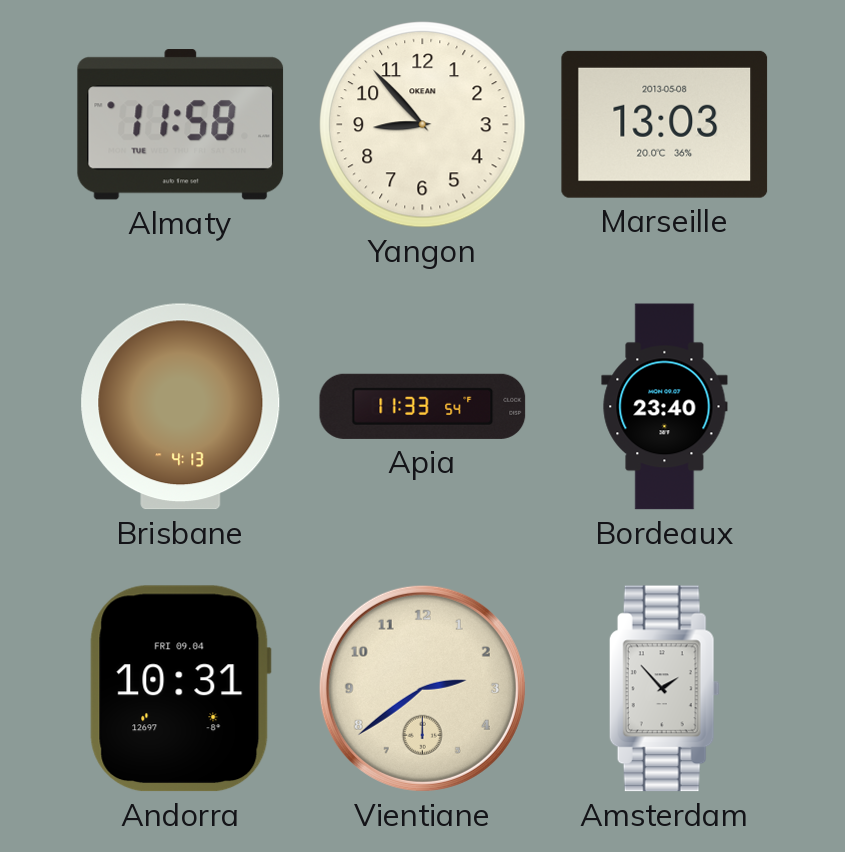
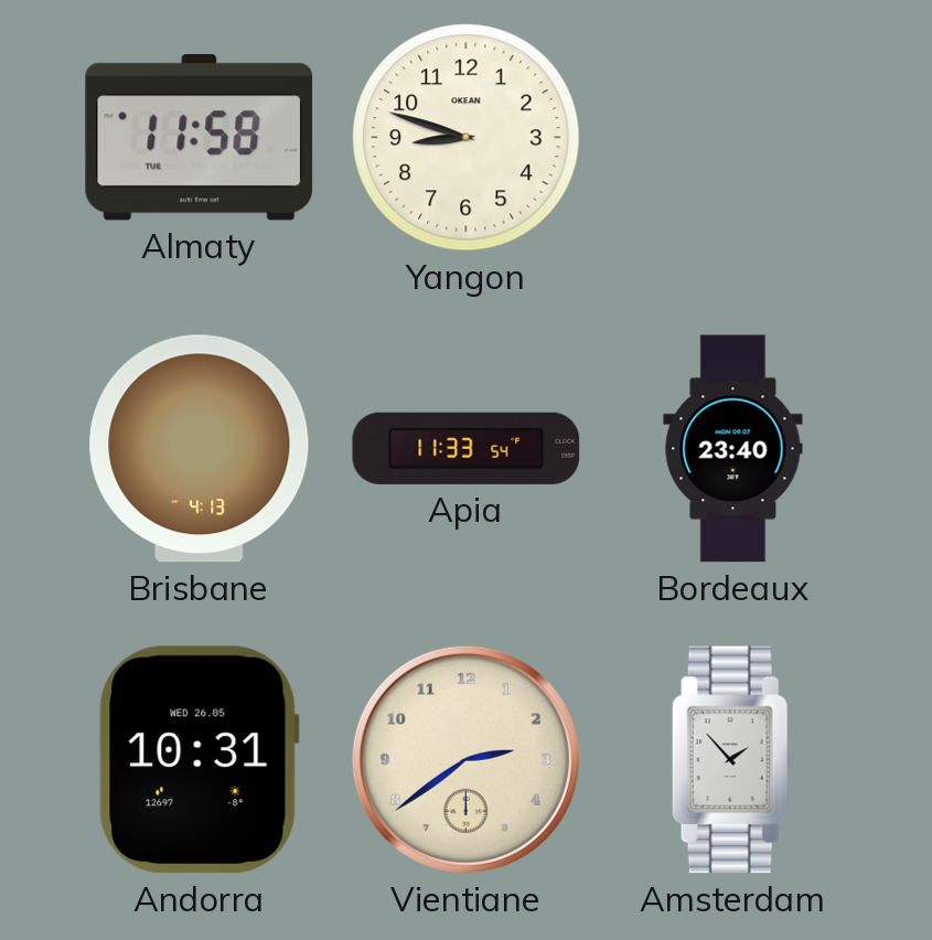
Yangon: 8:53 -> 8:48 (467, 138)
Marseille: 13:03 -> none (665, 124)
Andorra date: FRI 09.04 -> WED 26.05 (199, 760)
